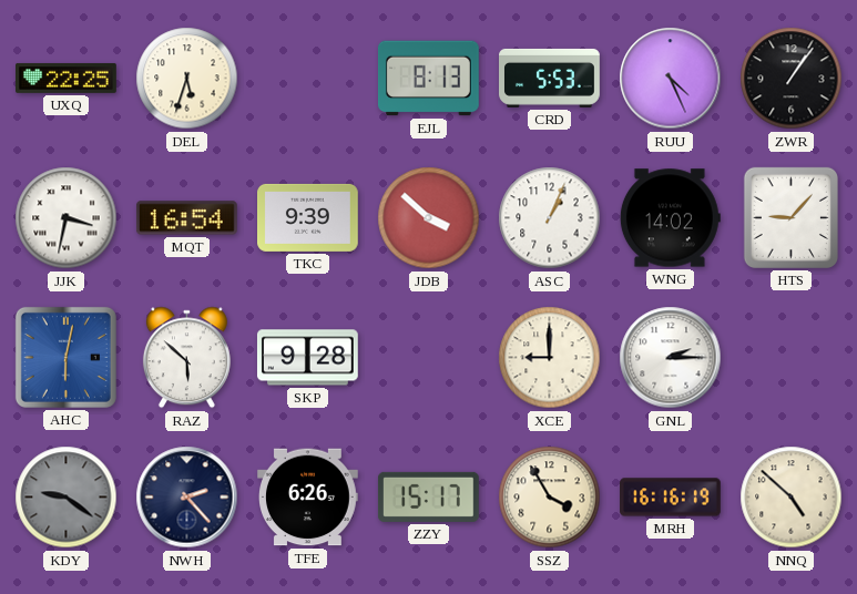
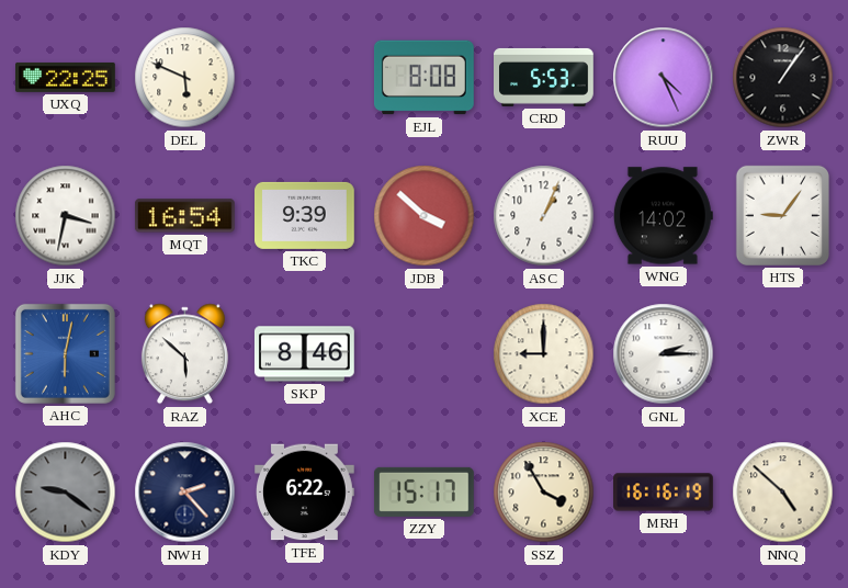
DEL: 5:33 -> 5:49 (185, 78)
EJL: 8:13 -> 8:08 (425, 78)
HTS: 9:07 -> 9:06 (782, 215)
SKP: 9:28 -> 8:46 (304, 354)
TFE: 6:26 -> 6:22 (305, 493)
